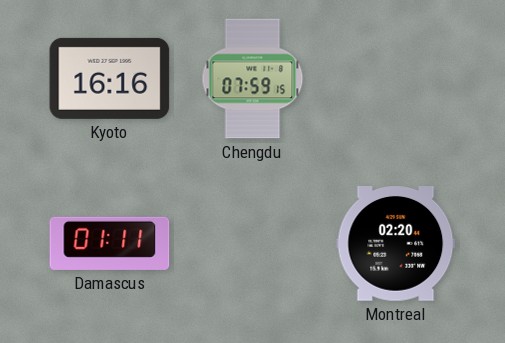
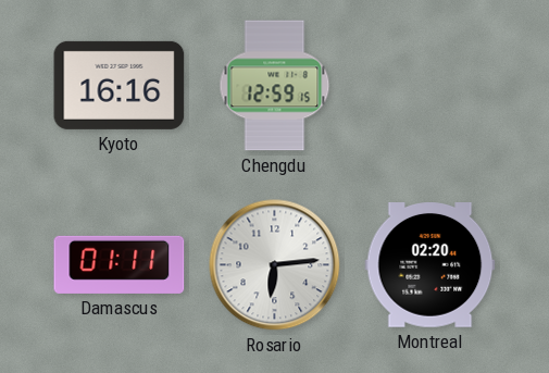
Chengdu: 07:59 -> 12:59 (275, 86)
Rosario: none -> 6:14 (275, 265)
